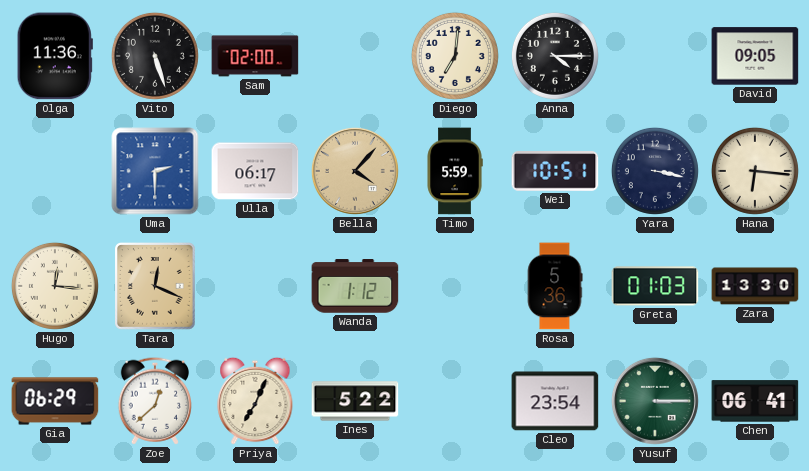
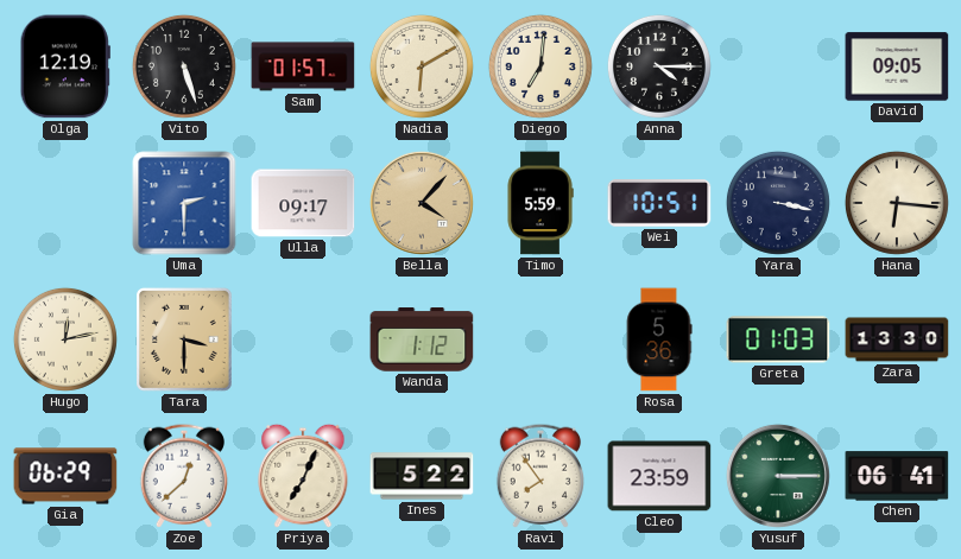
Olga: 11:36 -> 12:19 (65, 66)
Sam: 02:00 -> 01:57 (303, 66)
Nadia: none -> 6:10 (422, 66)
Ulla: 06:17 -> 09:17 (303, 203)
Hugo: 12:16 -> 12:13 (65, 339)
Tara: 12:19 -> 3:30 (185, 341)
Ravi: none -> 7:54 (540, 476)
Cleo: 23:54 -> 23:59 (659, 476)
